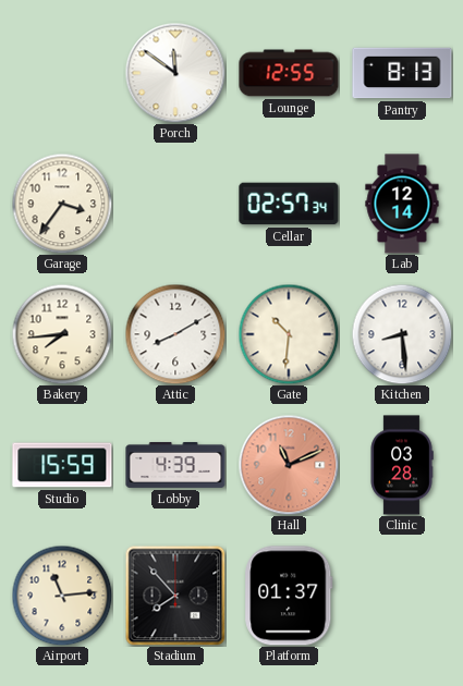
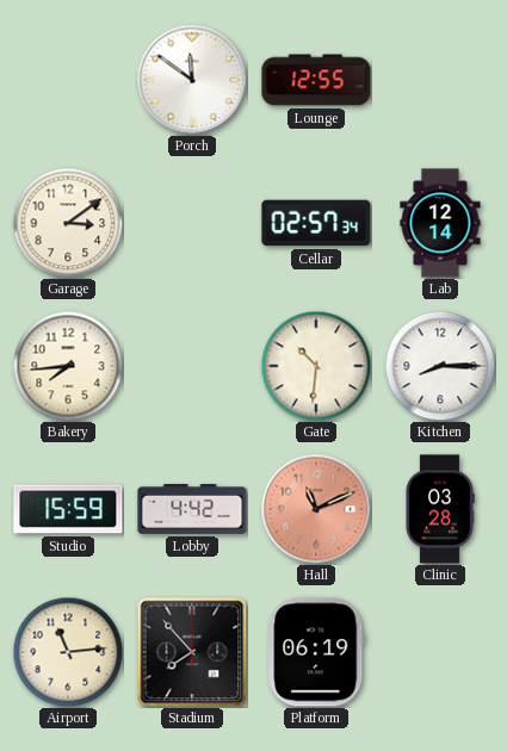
Pantry: 8:13 -> none (402, 73)
Garage: 3:36 -> 3:09 (68, 223)
Attic: 8:10 -> none (175, 334)
Kitchen: 8:29 -> 8:15 (440, 366)
Lobby: 4:39 -> 4:42 (192, 509)
Platform: 01:37 -> 06:19 (316, 652)
